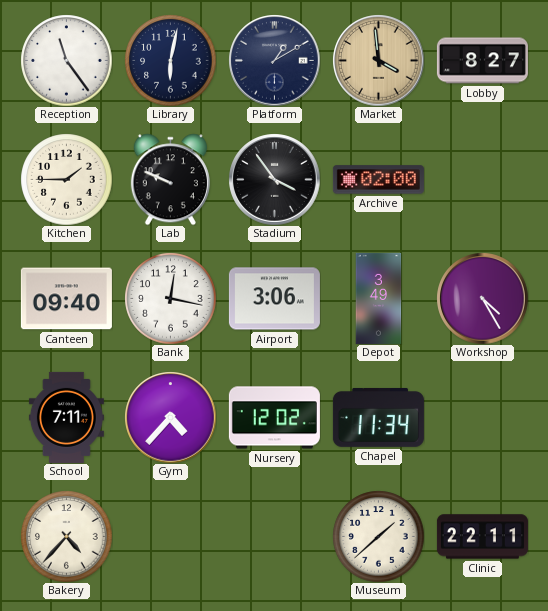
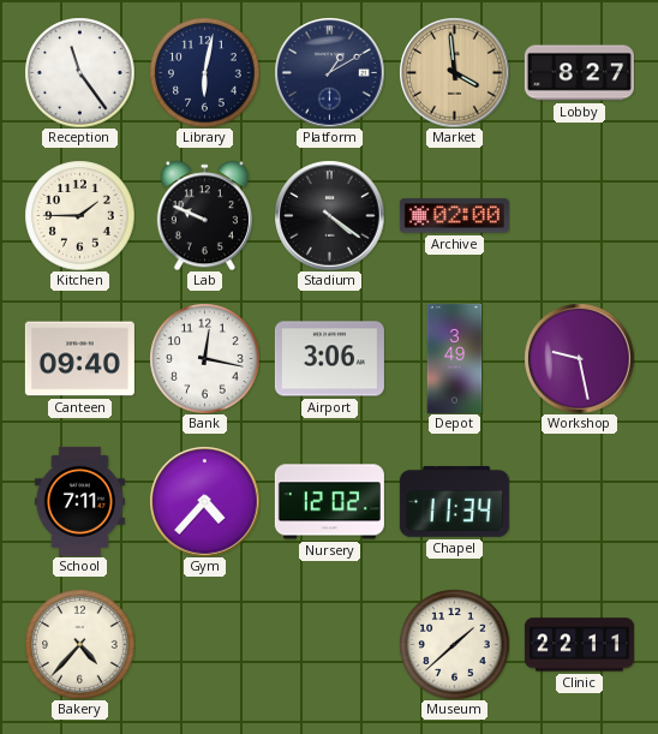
Stadium: 3:54 -> 4:21 (329, 215)
Workshop: 4:25 -> 9:28 (579, 358)
